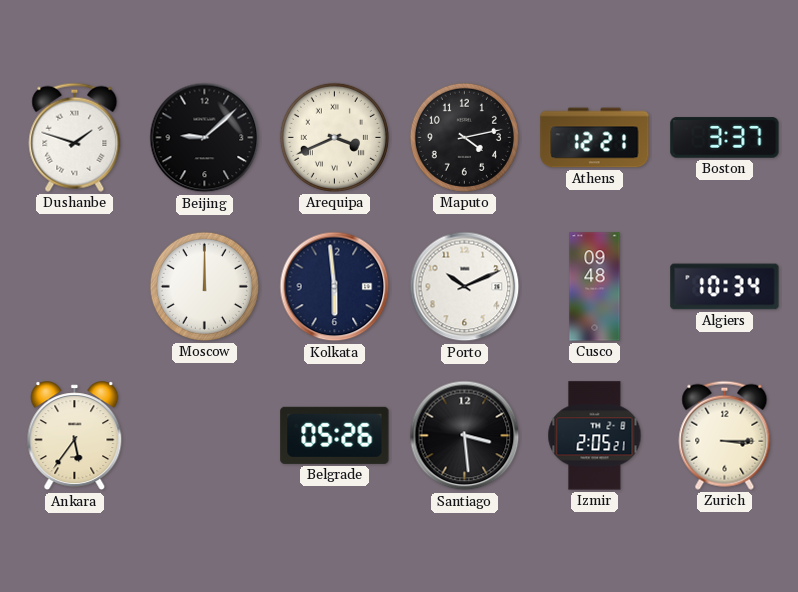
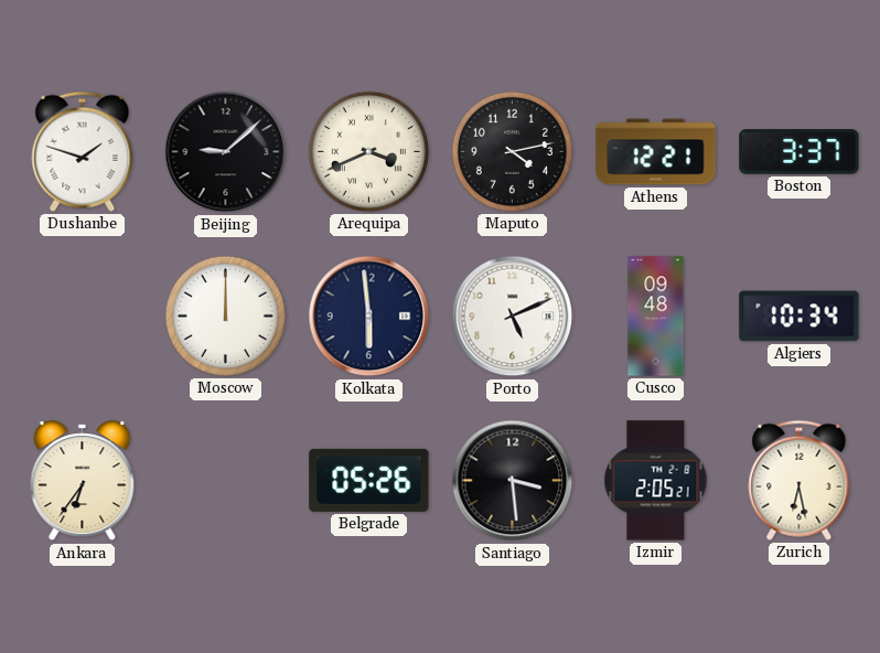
Porto: 10:11 -> 5:11 (513, 317)
Ankara: 5:36 -> 6:36 (83, 481)
Zurich: 3:15 -> 6:28 (799, 480)
